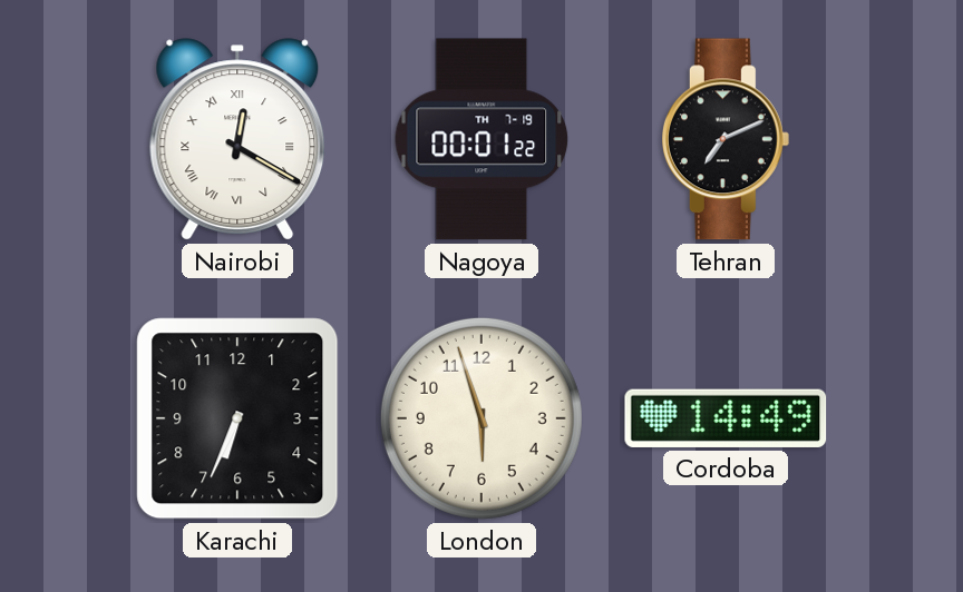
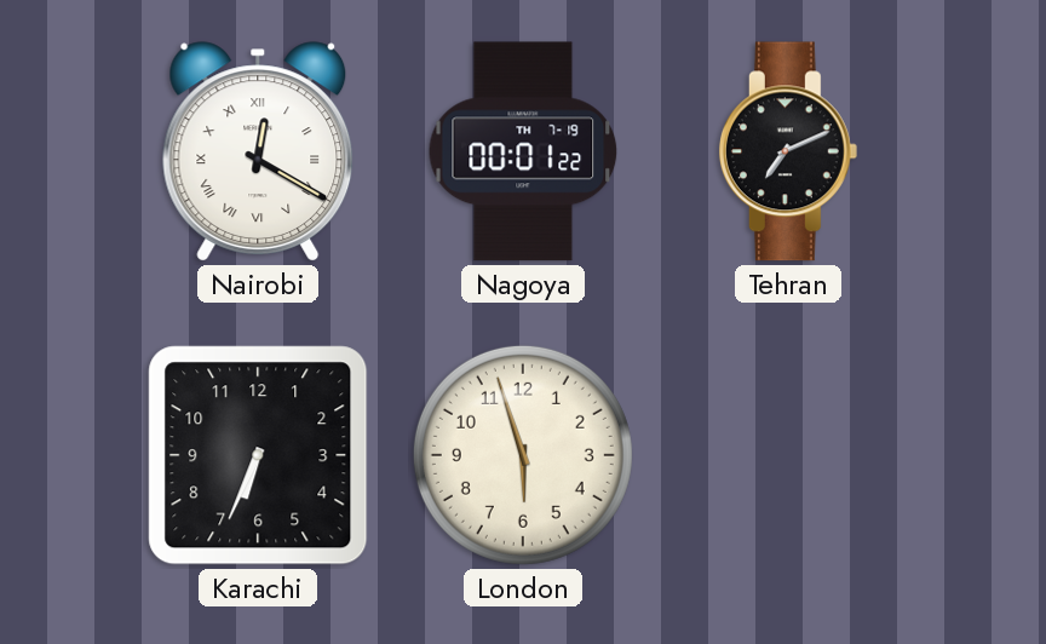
Cordoba: 14:49 -> none (726, 418)
